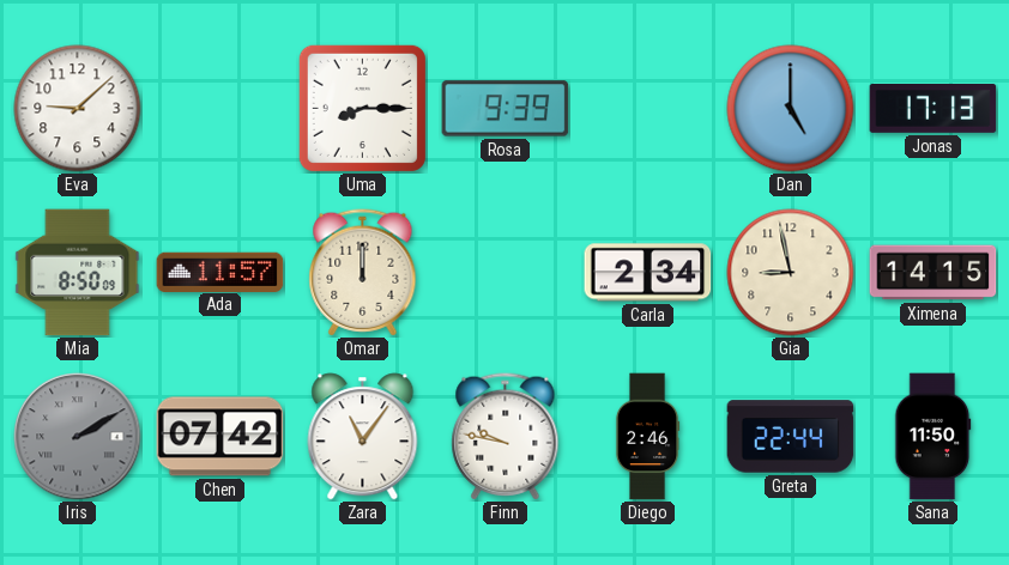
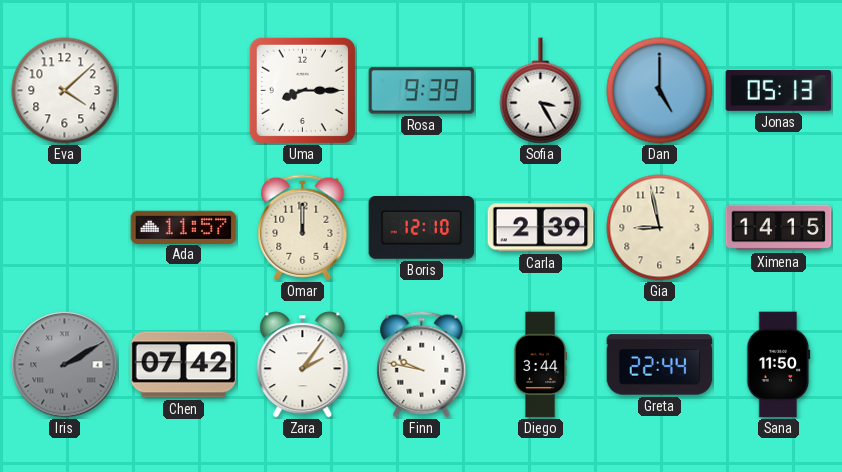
Eva: 9:08 -> 4:08 (65, 91)
Sofia: none -> 3:25 (541, 91)
Jonas: 17:13 -> 05:13 (779, 91)
Mia: 8:50 -> none (78, 273)
Boris: none -> 12:10 (422, 228)
Carla: 2:34 -> 2:39 (541, 228)
Zara: 11:06 -> 2:06 (303, 365)
Diego: 2:46 -> 3:44 (540, 365)
